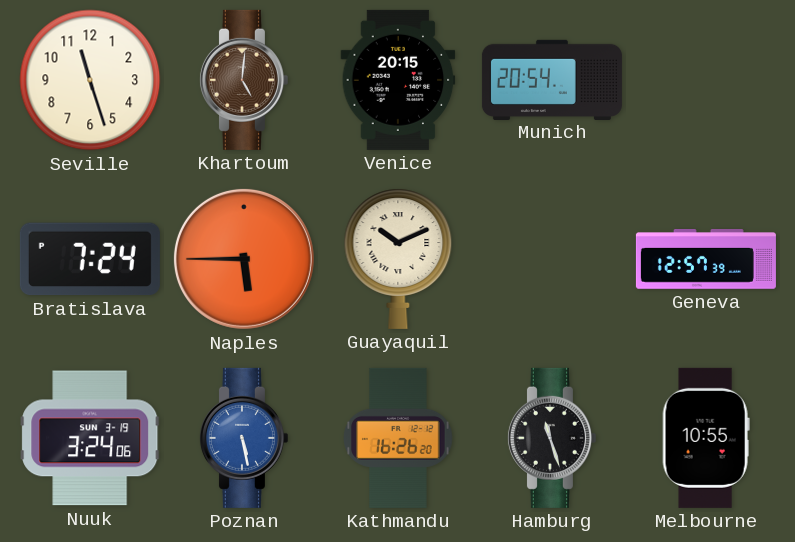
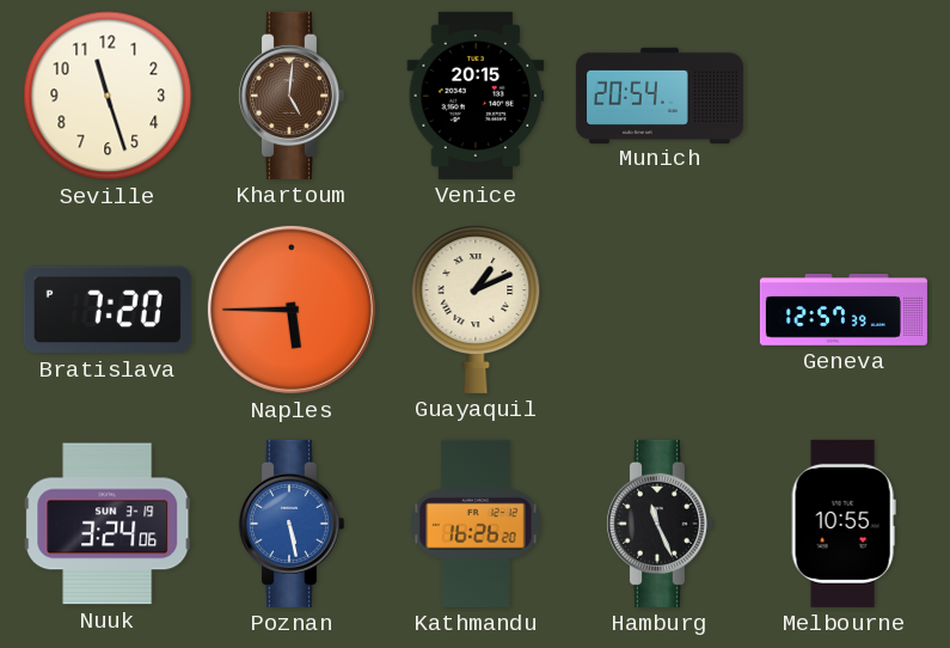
Bratislava: 7:24 -> 7:20 (108, 310)
Guayaquil: 10:11 -> 1:11 (476, 310)
Hamburg: 11:27 -> 11:26 (658, 524)
